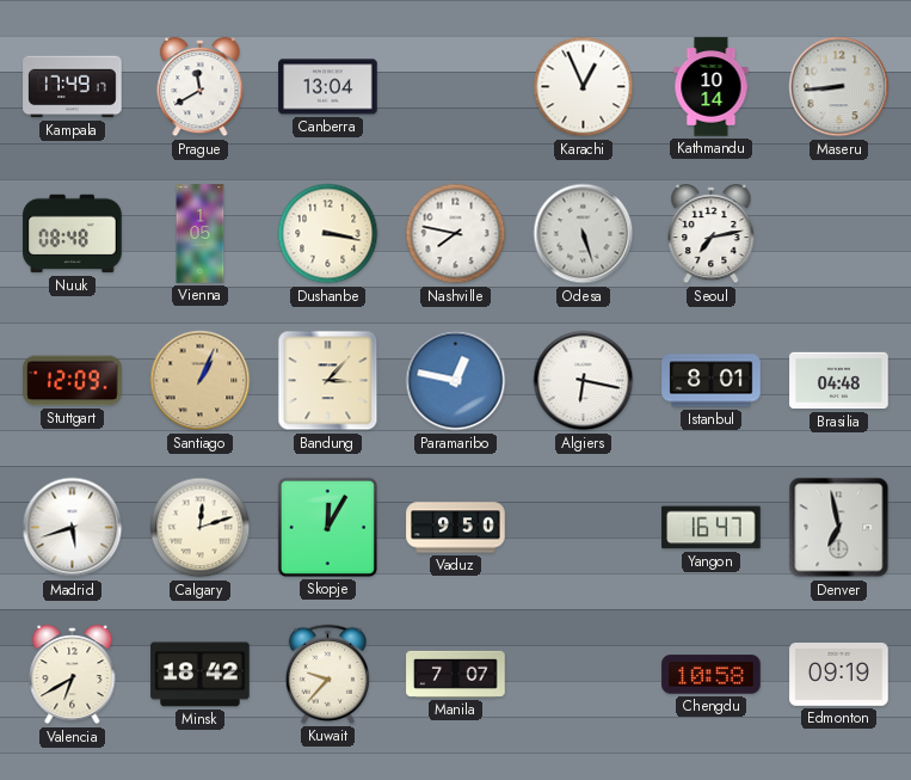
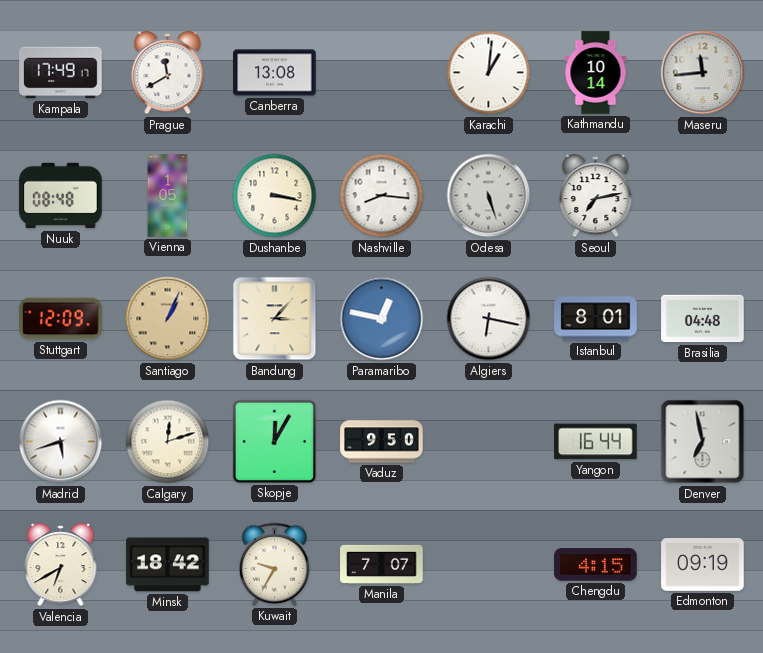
Canberra: 13:04 -> 13:08 (275, 73)
Karachi: 12:56 -> 1:01 (489, 73)
Maseru: 8:44 -> 11:44 (703, 73)
Nashville: 7:47 -> 8:16 (382, 196)
Yangon: 16:47 -> 16:44 (596, 442)
Kuwait: 9:37 -> 9:35 (274, 564)
Chengdu: 10:58 -> 4:15 (596, 565)
